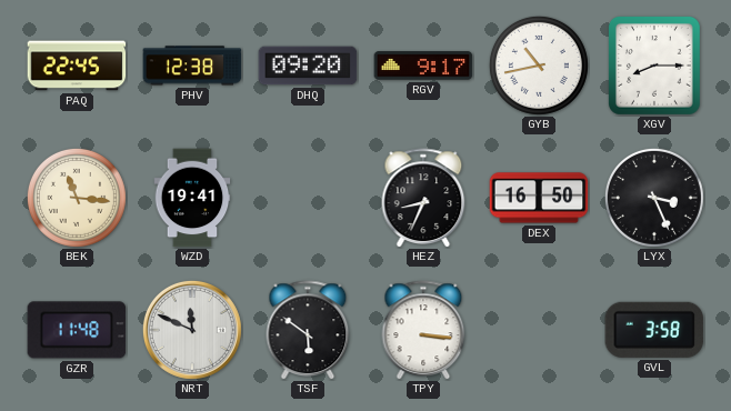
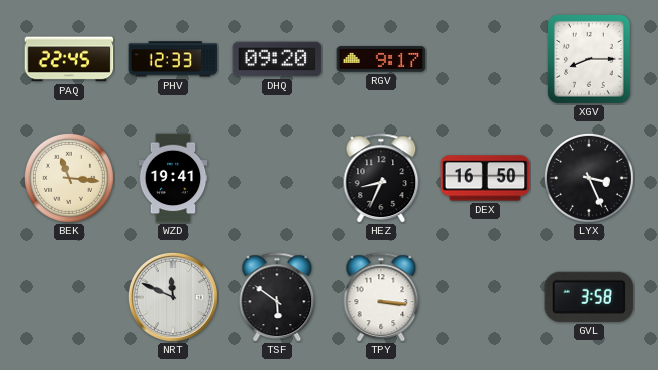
PHV: 12:38 -> 12:33 (173, 59)
GYB: 10:43 -> none (539, 66)
GZR: 11:48 -> none (77, 330)
